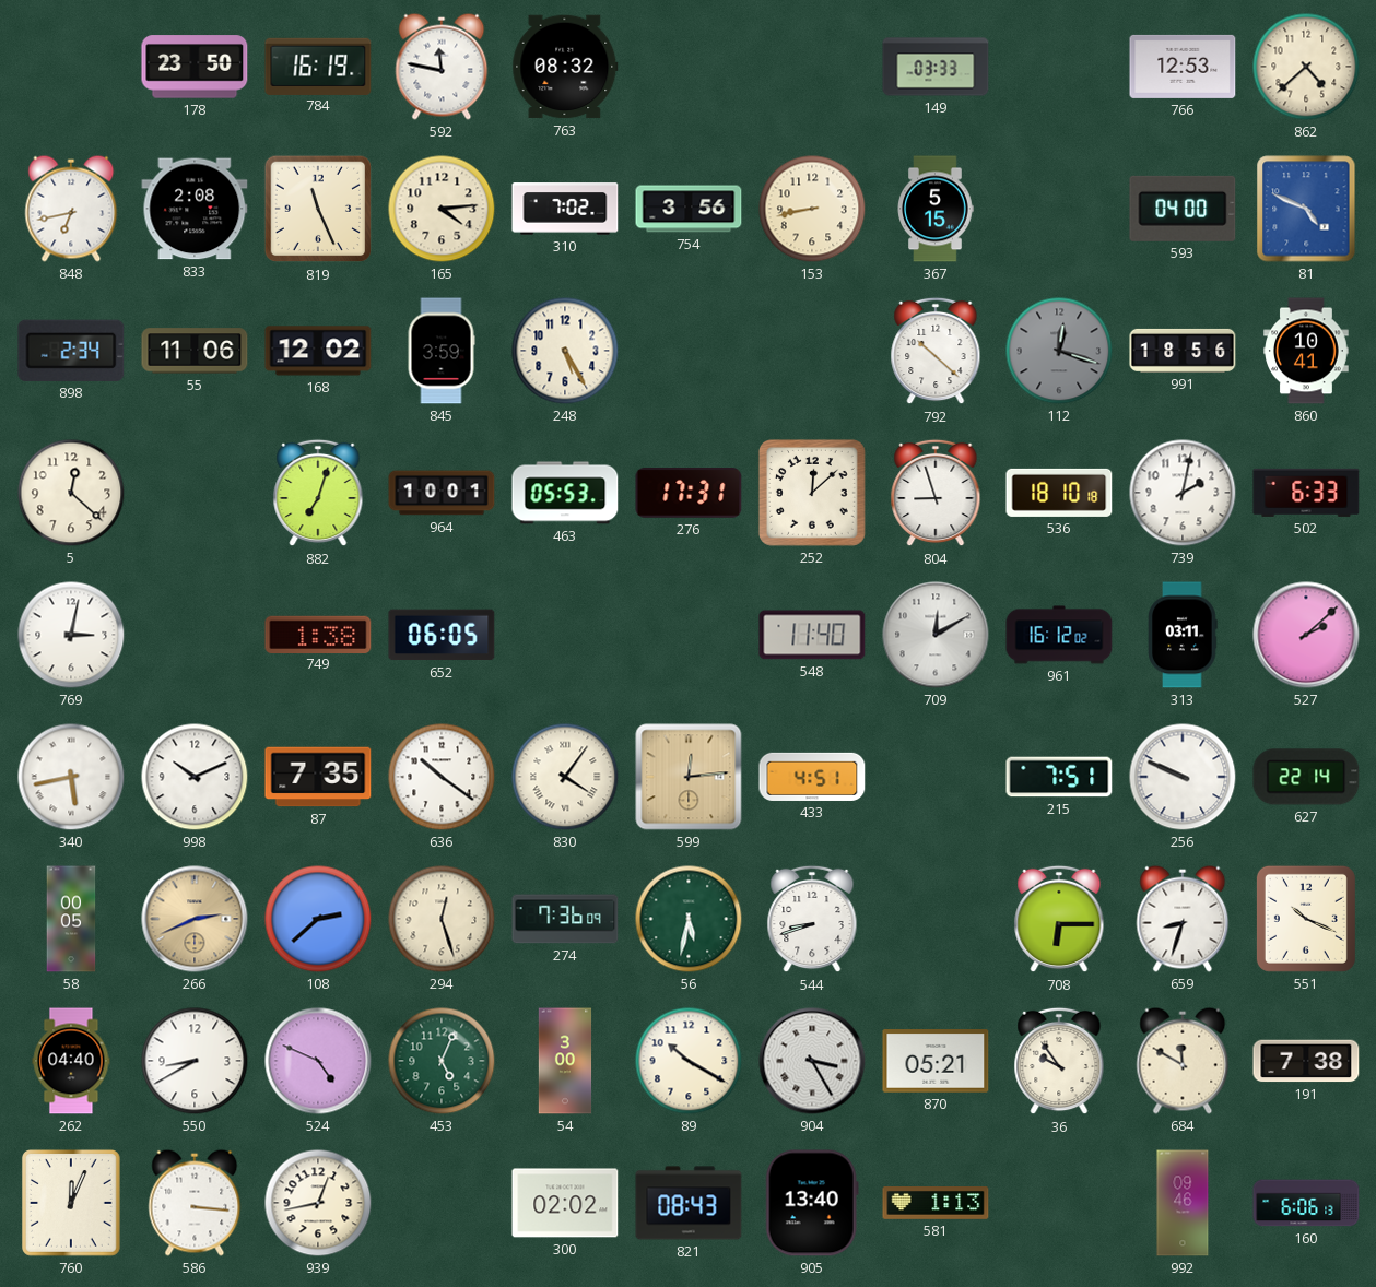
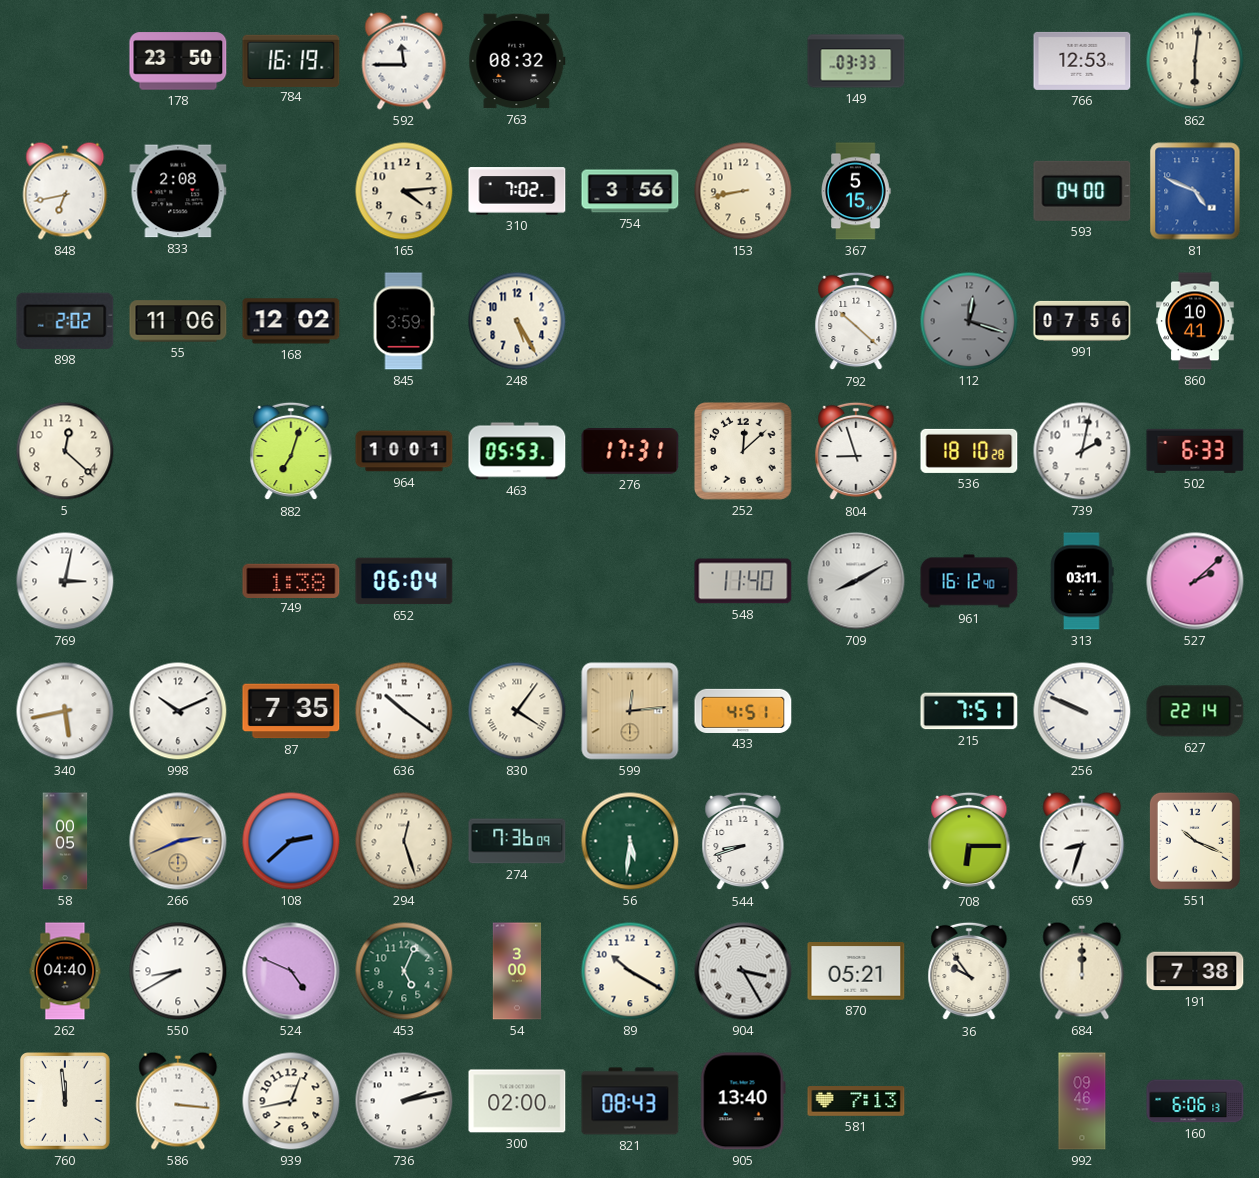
592: 11:47 -> 11:45 (404, 61)
862: 4:38 -> 6:01 (1195, 61)
819: 11:26 -> none (318, 209)
898: 2:34 -> 2:02 (65, 321)
991: 18:56 -> 07:56 (1082, 321)
536: 18:10:18 -> 18:10:28 (969, 451)
652: 06:05 -> 06:04 (404, 581)
709: 12:10 -> 8:10 (856, 581)
961: 16:12:02 -> 16:12:40 (969, 581)
56: 5:32 -> 5:31 (630, 841)
684: 11:50 -> 12:00 (1082, 971)
760: 12:04 -> 11:59 (66, 1102)
736: none -> 2:13 (404, 1101)
300: 02:02 -> 02:00 (517, 1101)
581: 1:13 -> 7:13 (856, 1102)
